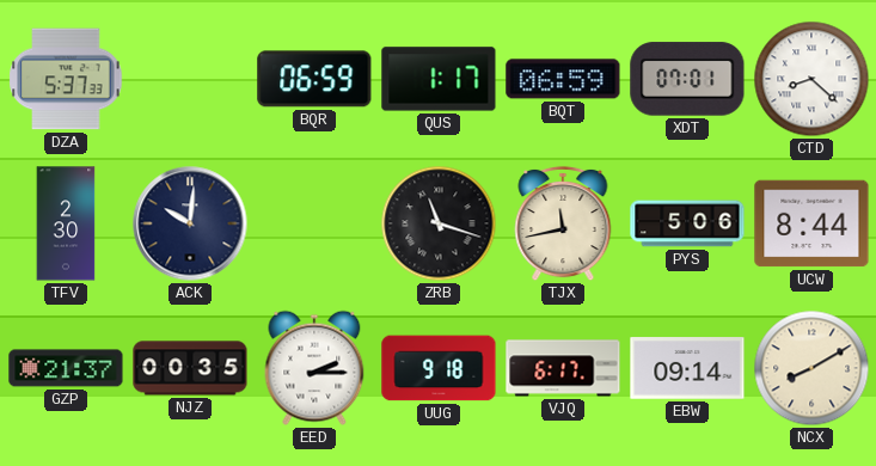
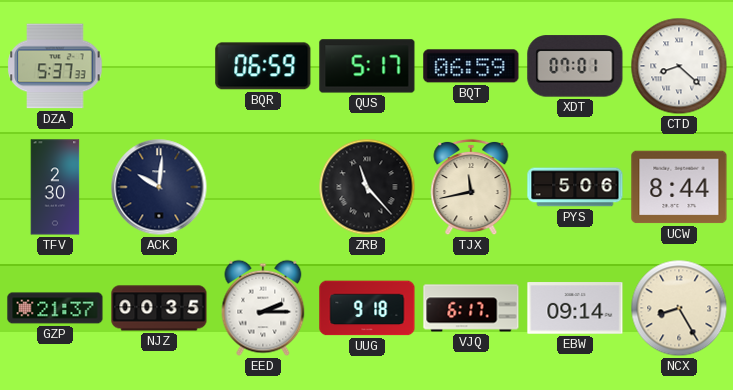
QUS: 1:17 -> 5:17 (367, 66)
ZRB: 11:18 -> 11:23 (367, 187)
NCX: 8:10 -> 8:25 (679, 308)
